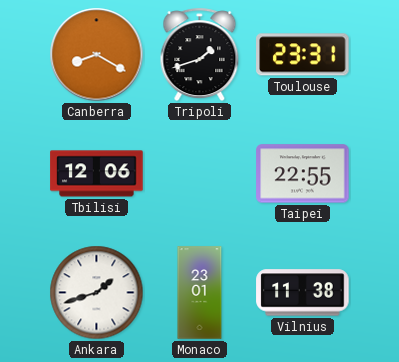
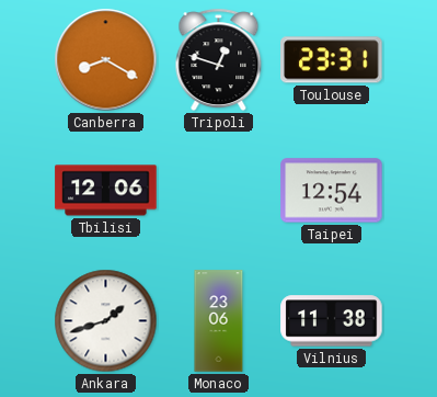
Tripoli: 1:42 -> 12:48 (219, 60)
Taipei: 22:55 -> 12:54 (332, 191)
Monaco: 23:01 -> 23:06 (219, 321)
